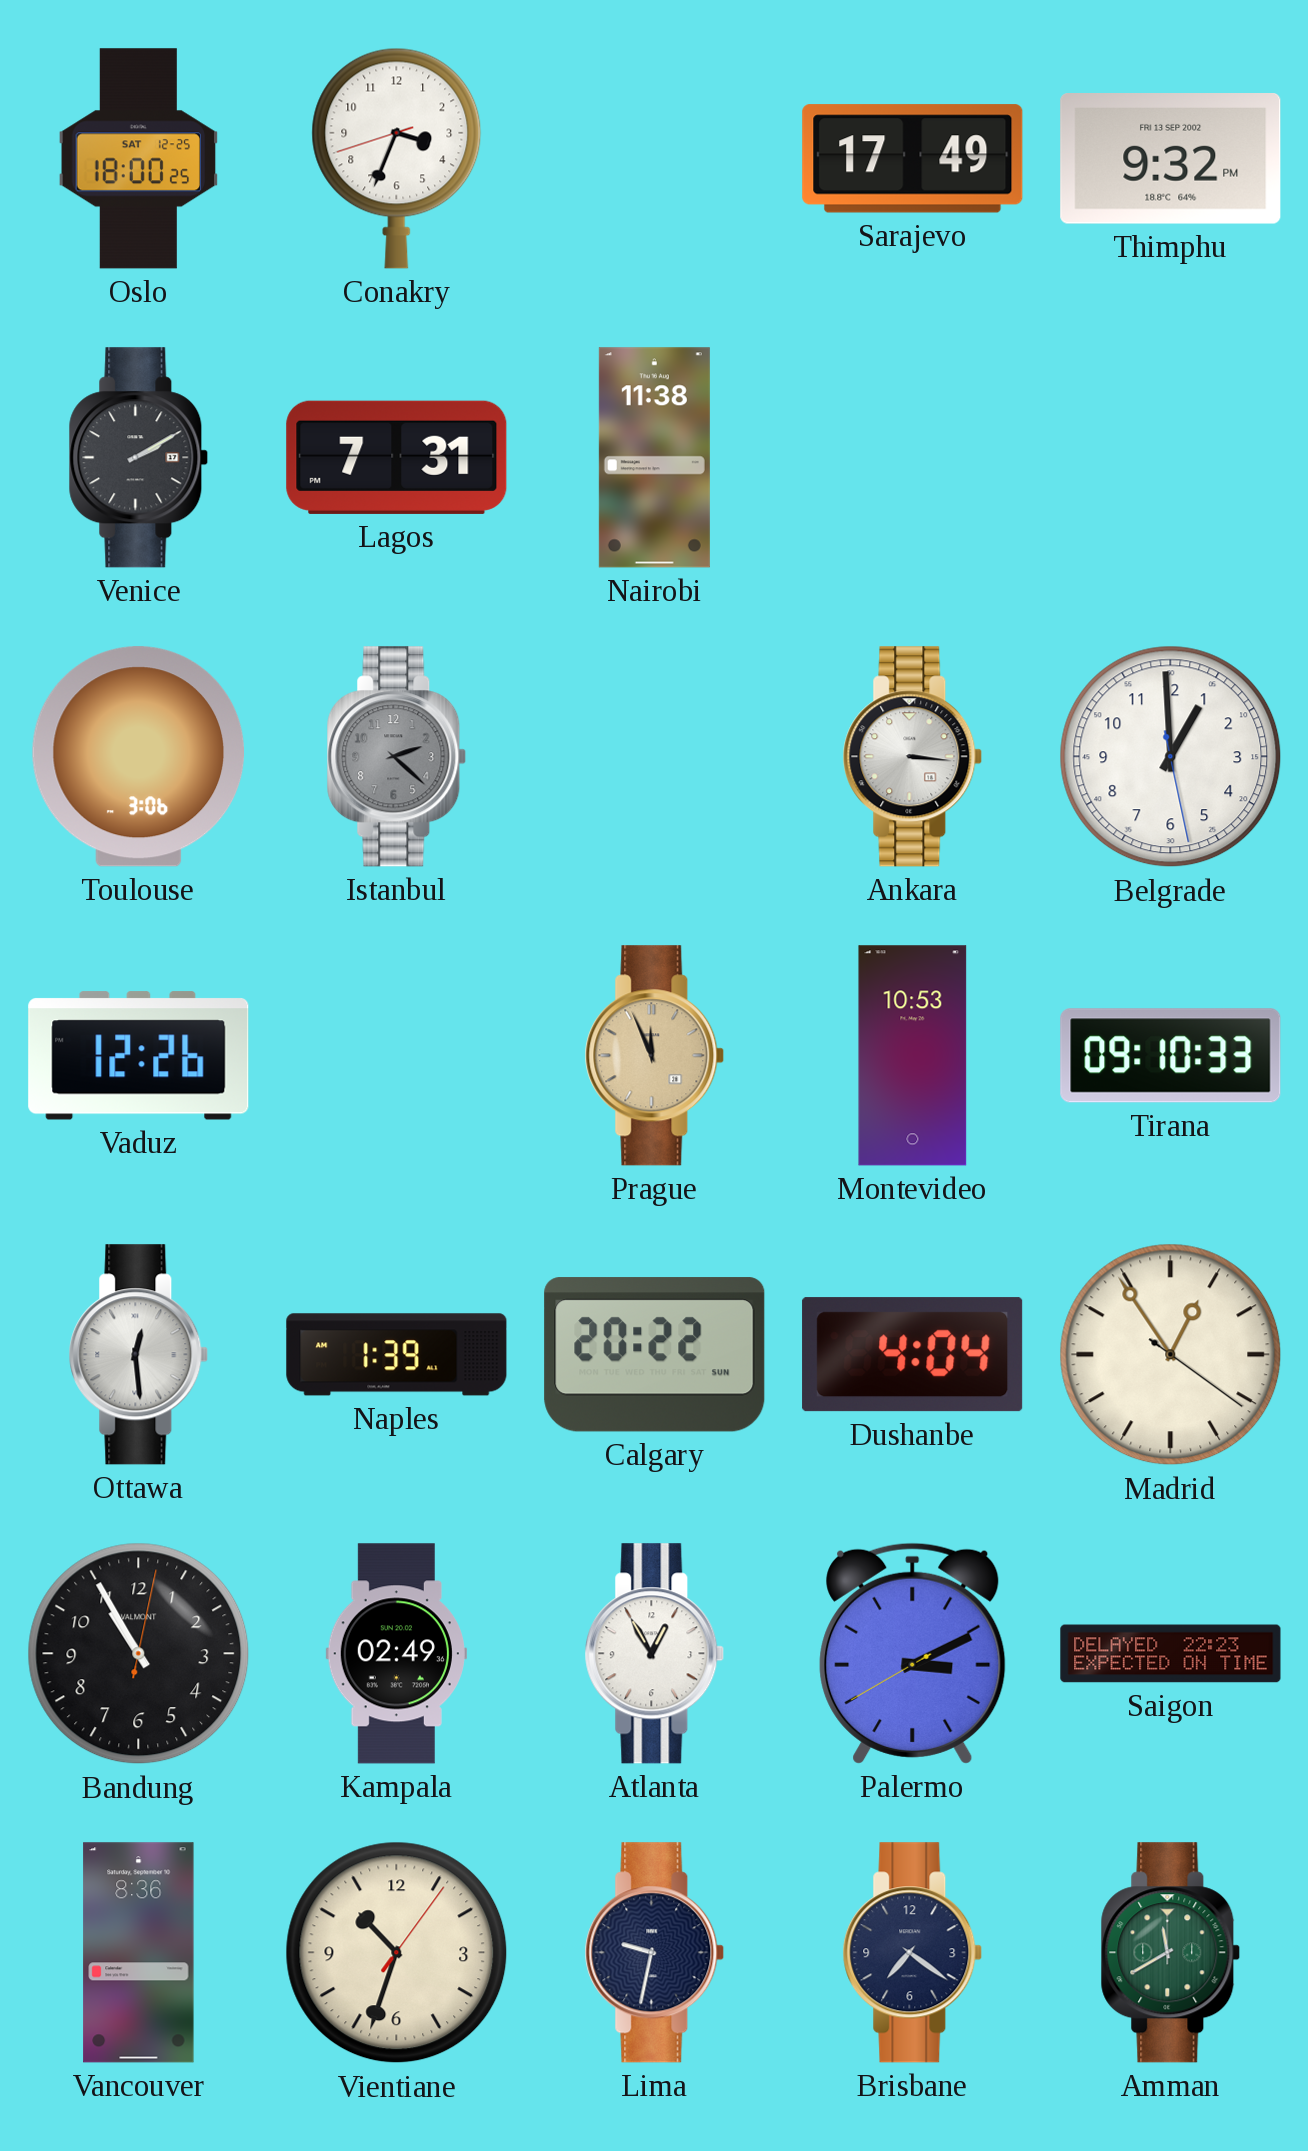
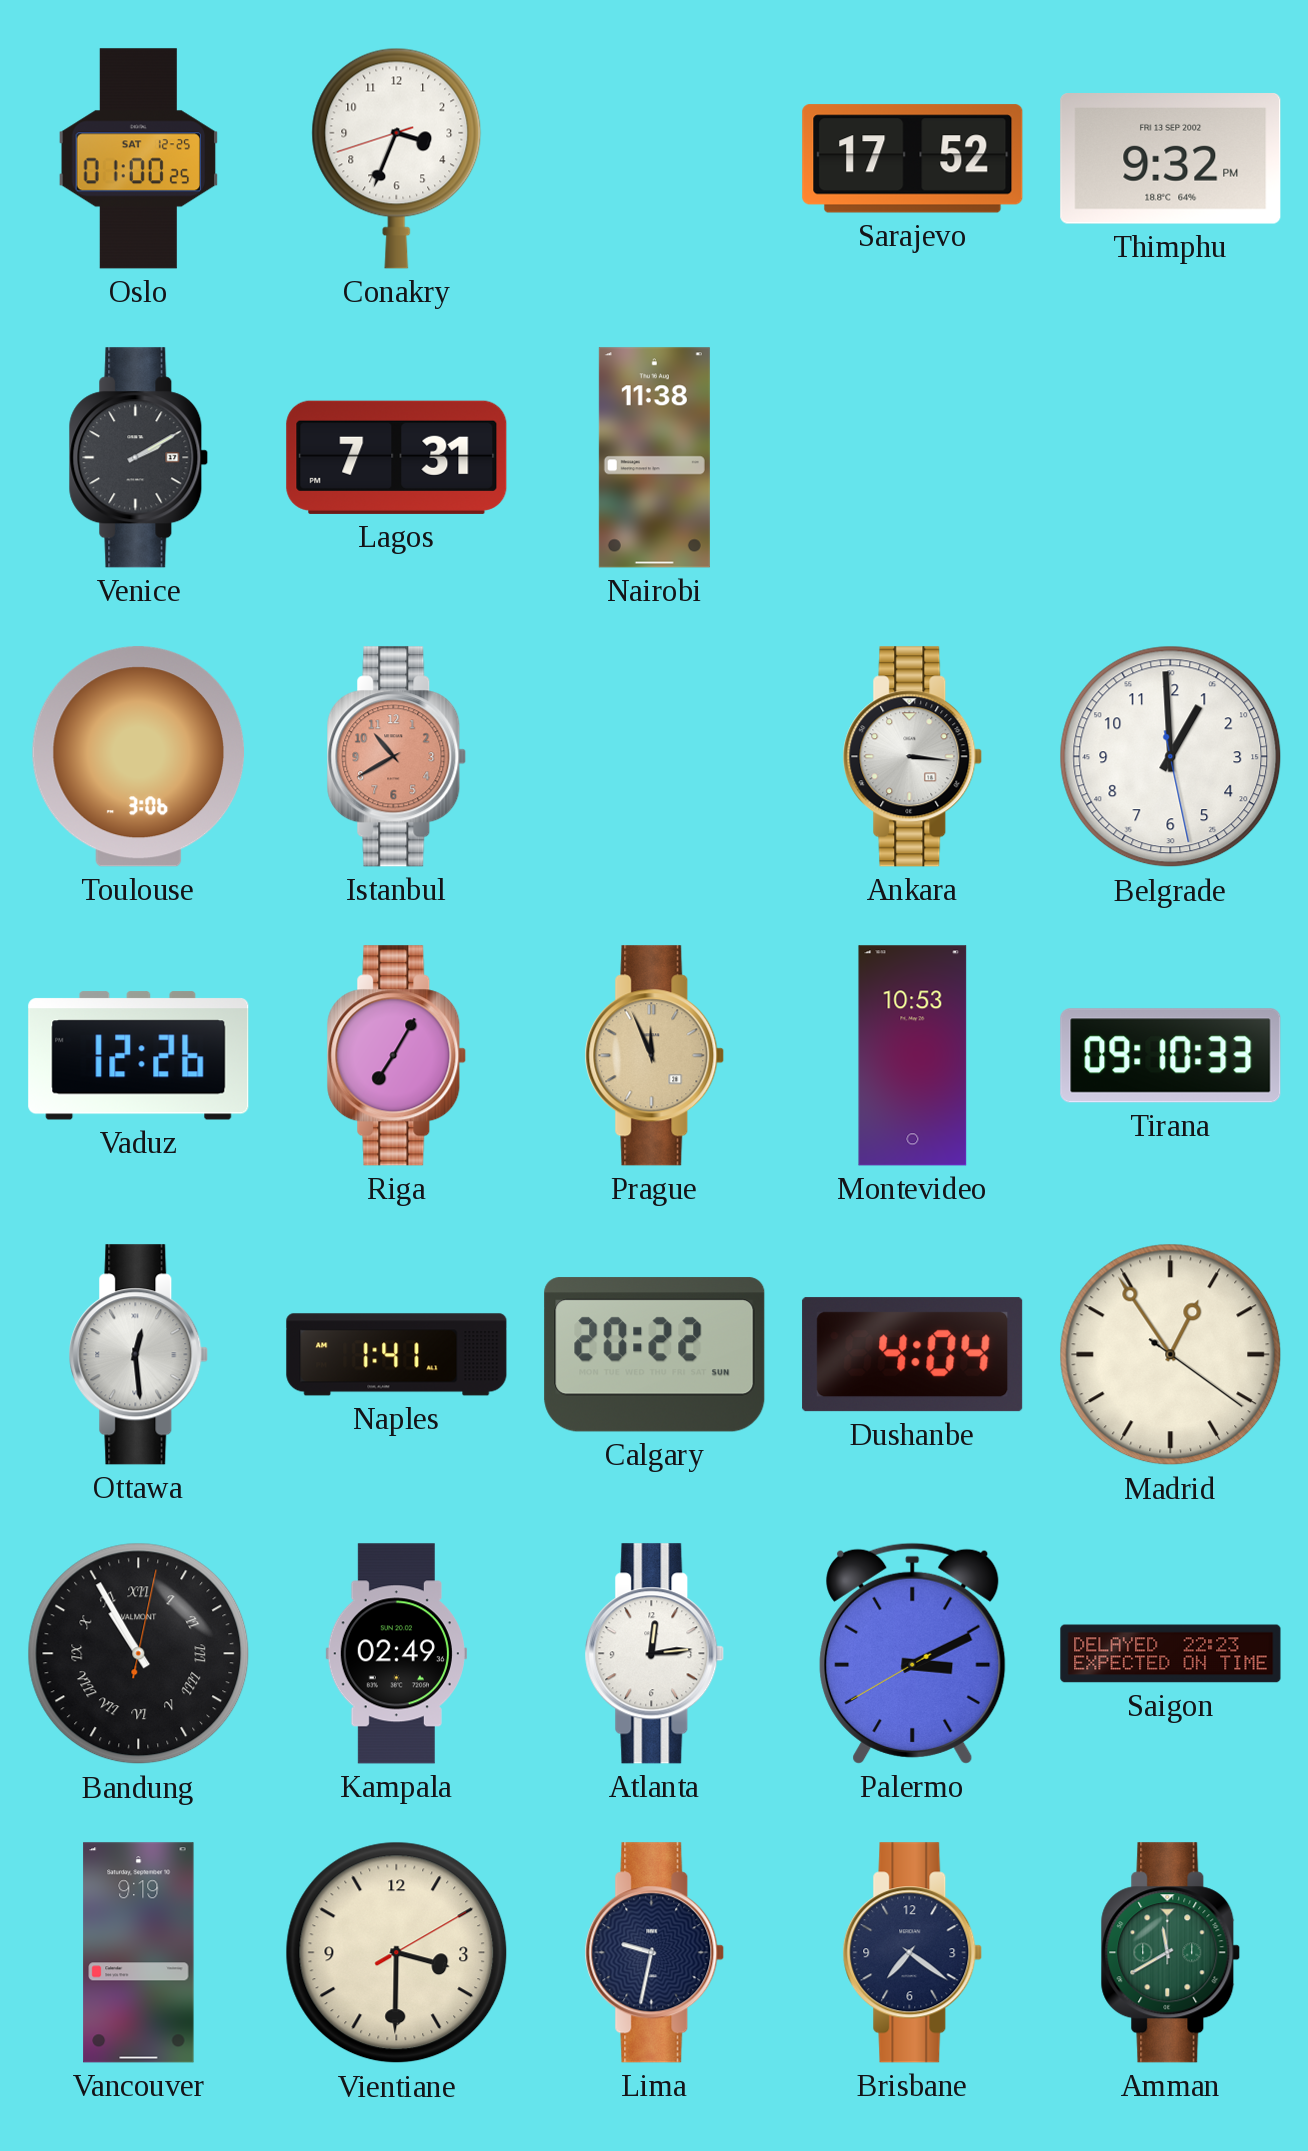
Oslo: 18:00 -> 01:00 (139, 159)
Sarajevo: 17:49 -> 17:52 (913, 159)
Istanbul: 2:22 -> 10:40 (397, 757)
Istanbul dial: grey -> salmon (397, 757)
Riga: none -> 7:05 (397, 1056)
Naples: 1:39 -> 1:41 (397, 1355)
Bandung numerals: Arabic -> Roman (139, 1654)
Atlanta: 12:55 -> 12:14 (655, 1654)
Vancouver: 8:36 -> 9:19 (139, 1953)
Vientiane: 10:33 -> 3:30 (397, 1953)
